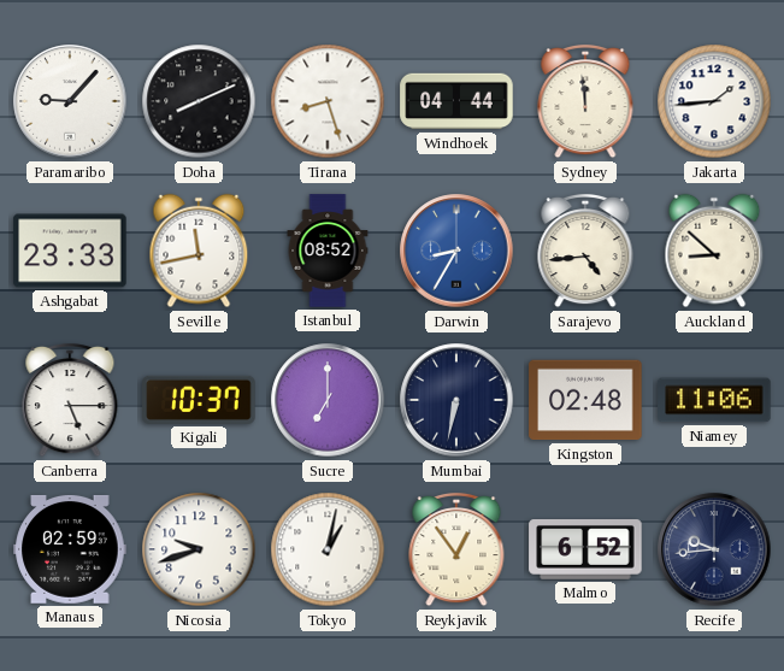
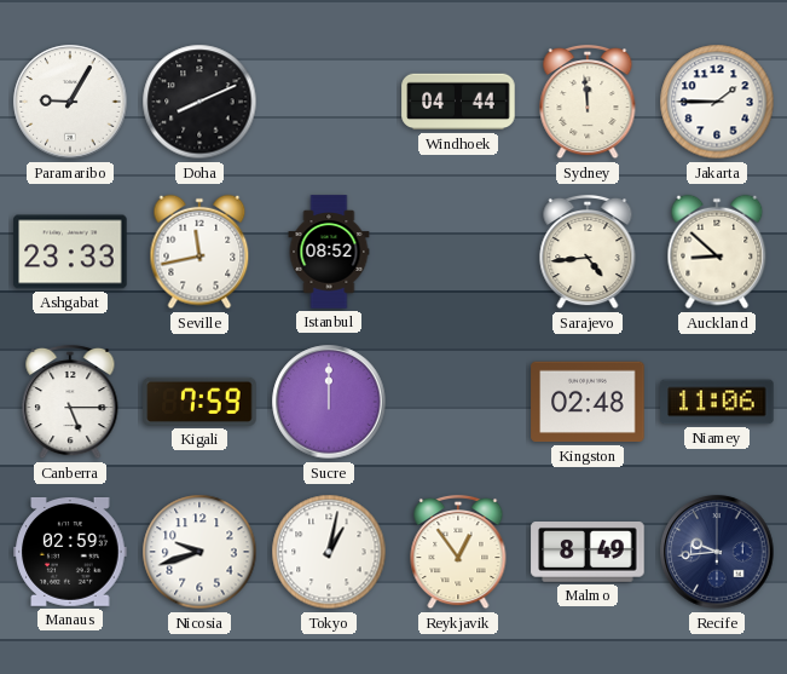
Paramaribo: 9:07 -> 9:05 (70, 102)
Tirana: 8:27 -> none (328, 101)
Jakarta: 1:44 -> 1:45 (717, 102)
Darwin: 8:35 -> none (456, 251)
Kigali: 10:37 -> 7:59 (199, 402)
Sucre: 7:00 -> 12:00 (329, 402)
Mumbai: 6:32 -> none (456, 400)
Malmo: 6:52 -> 8:49 (588, 553)
